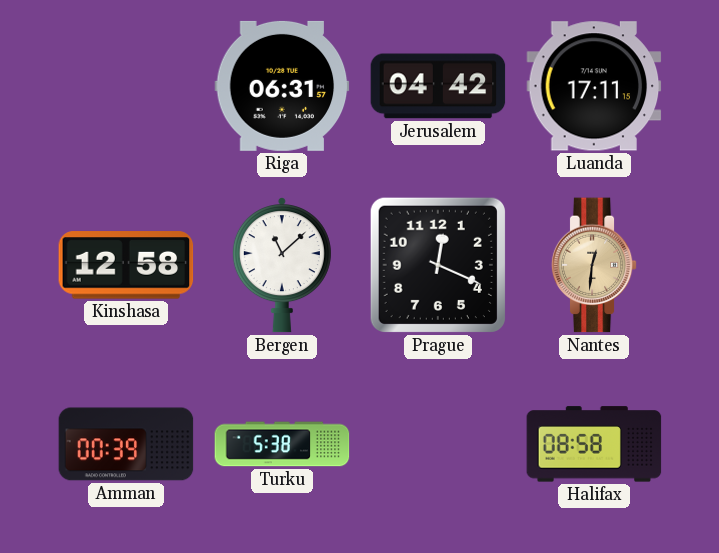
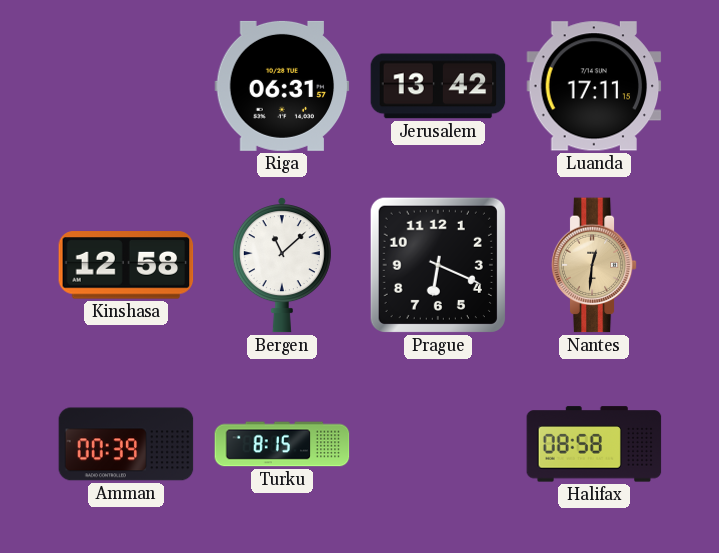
Jerusalem: 04:42 -> 13:42 (438, 86)
Prague: 12:19 -> 6:19 (438, 265)
Turku: 5:38 -> 8:15 (282, 444)
